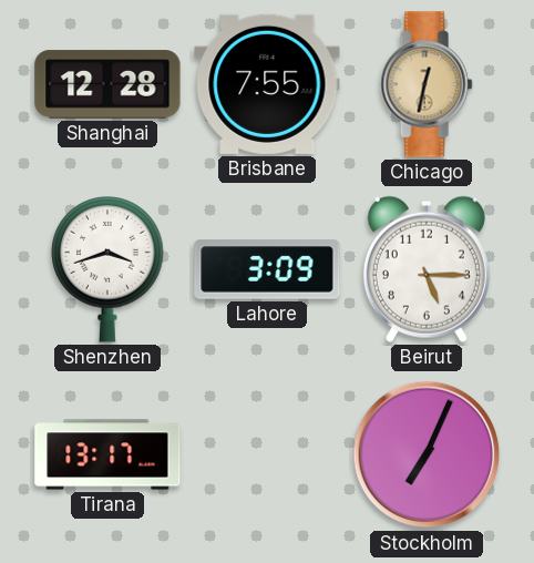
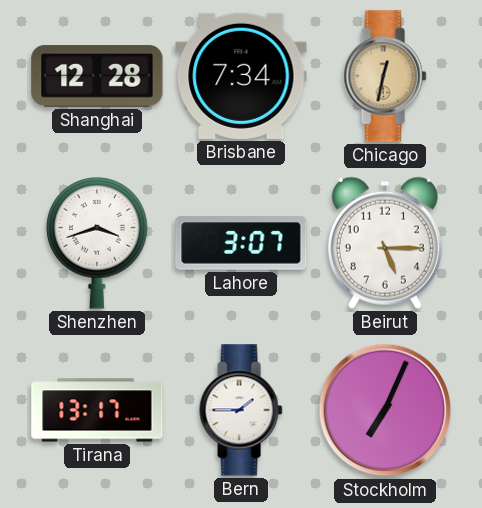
Brisbane: 7:55 -> 7:34 (241, 76)
Lahore: 3:09 -> 3:07 (241, 243)
Bern: none -> 1:45 (241, 410)
